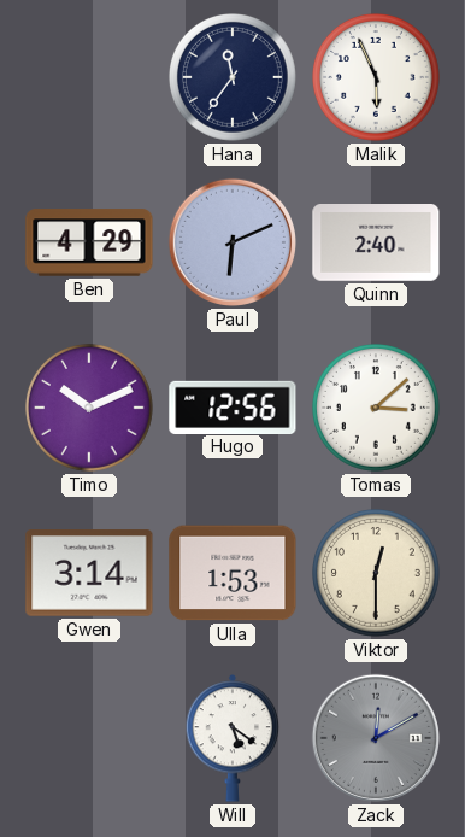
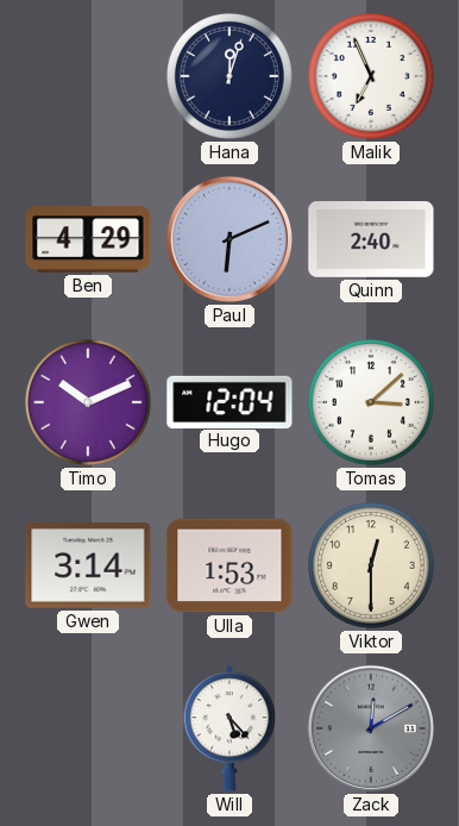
Hana: 11:36 -> 12:03 (231, 77)
Malik: 5:56 -> 6:56 (372, 77)
Hugo: 12:56 -> 12:04 (229, 401)
Will: 5:21 -> 5:23 (229, 728)
